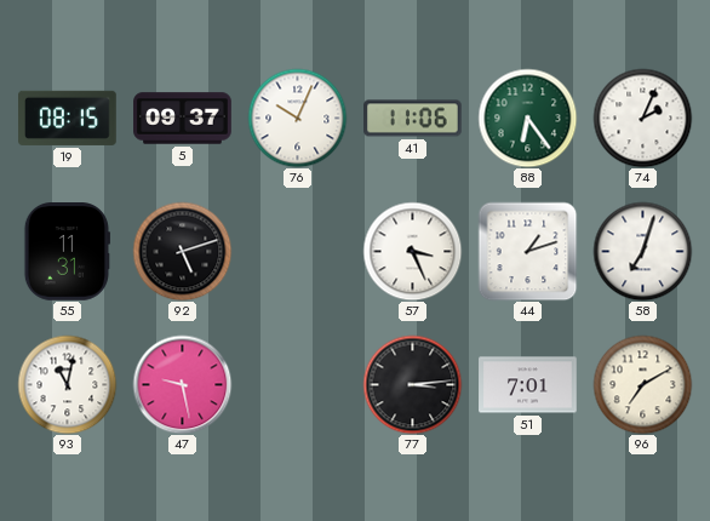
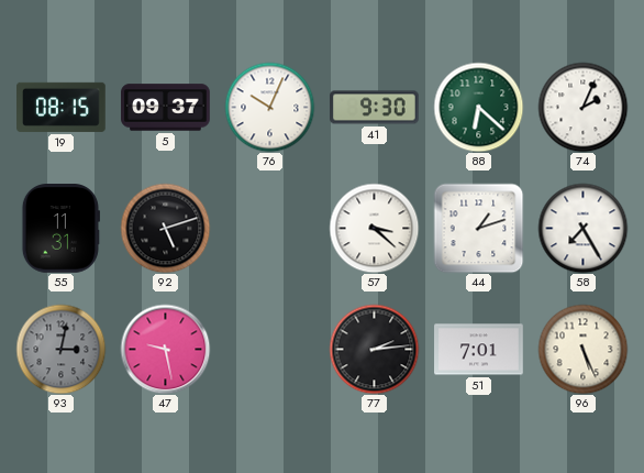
41: 11:06 -> 9:30 (375, 108)
88: 6:24 -> 6:22 (478, 107)
57: 3:26 -> 3:22 (374, 228)
58: 7:03 -> 7:25 (582, 228)
93: 11:02 -> 3:02 (60, 349)
93 dial: white -> grey (60, 349)
77: 3:14 -> 2:14 (374, 349)
96: 7:10 -> 5:26 (582, 349)
